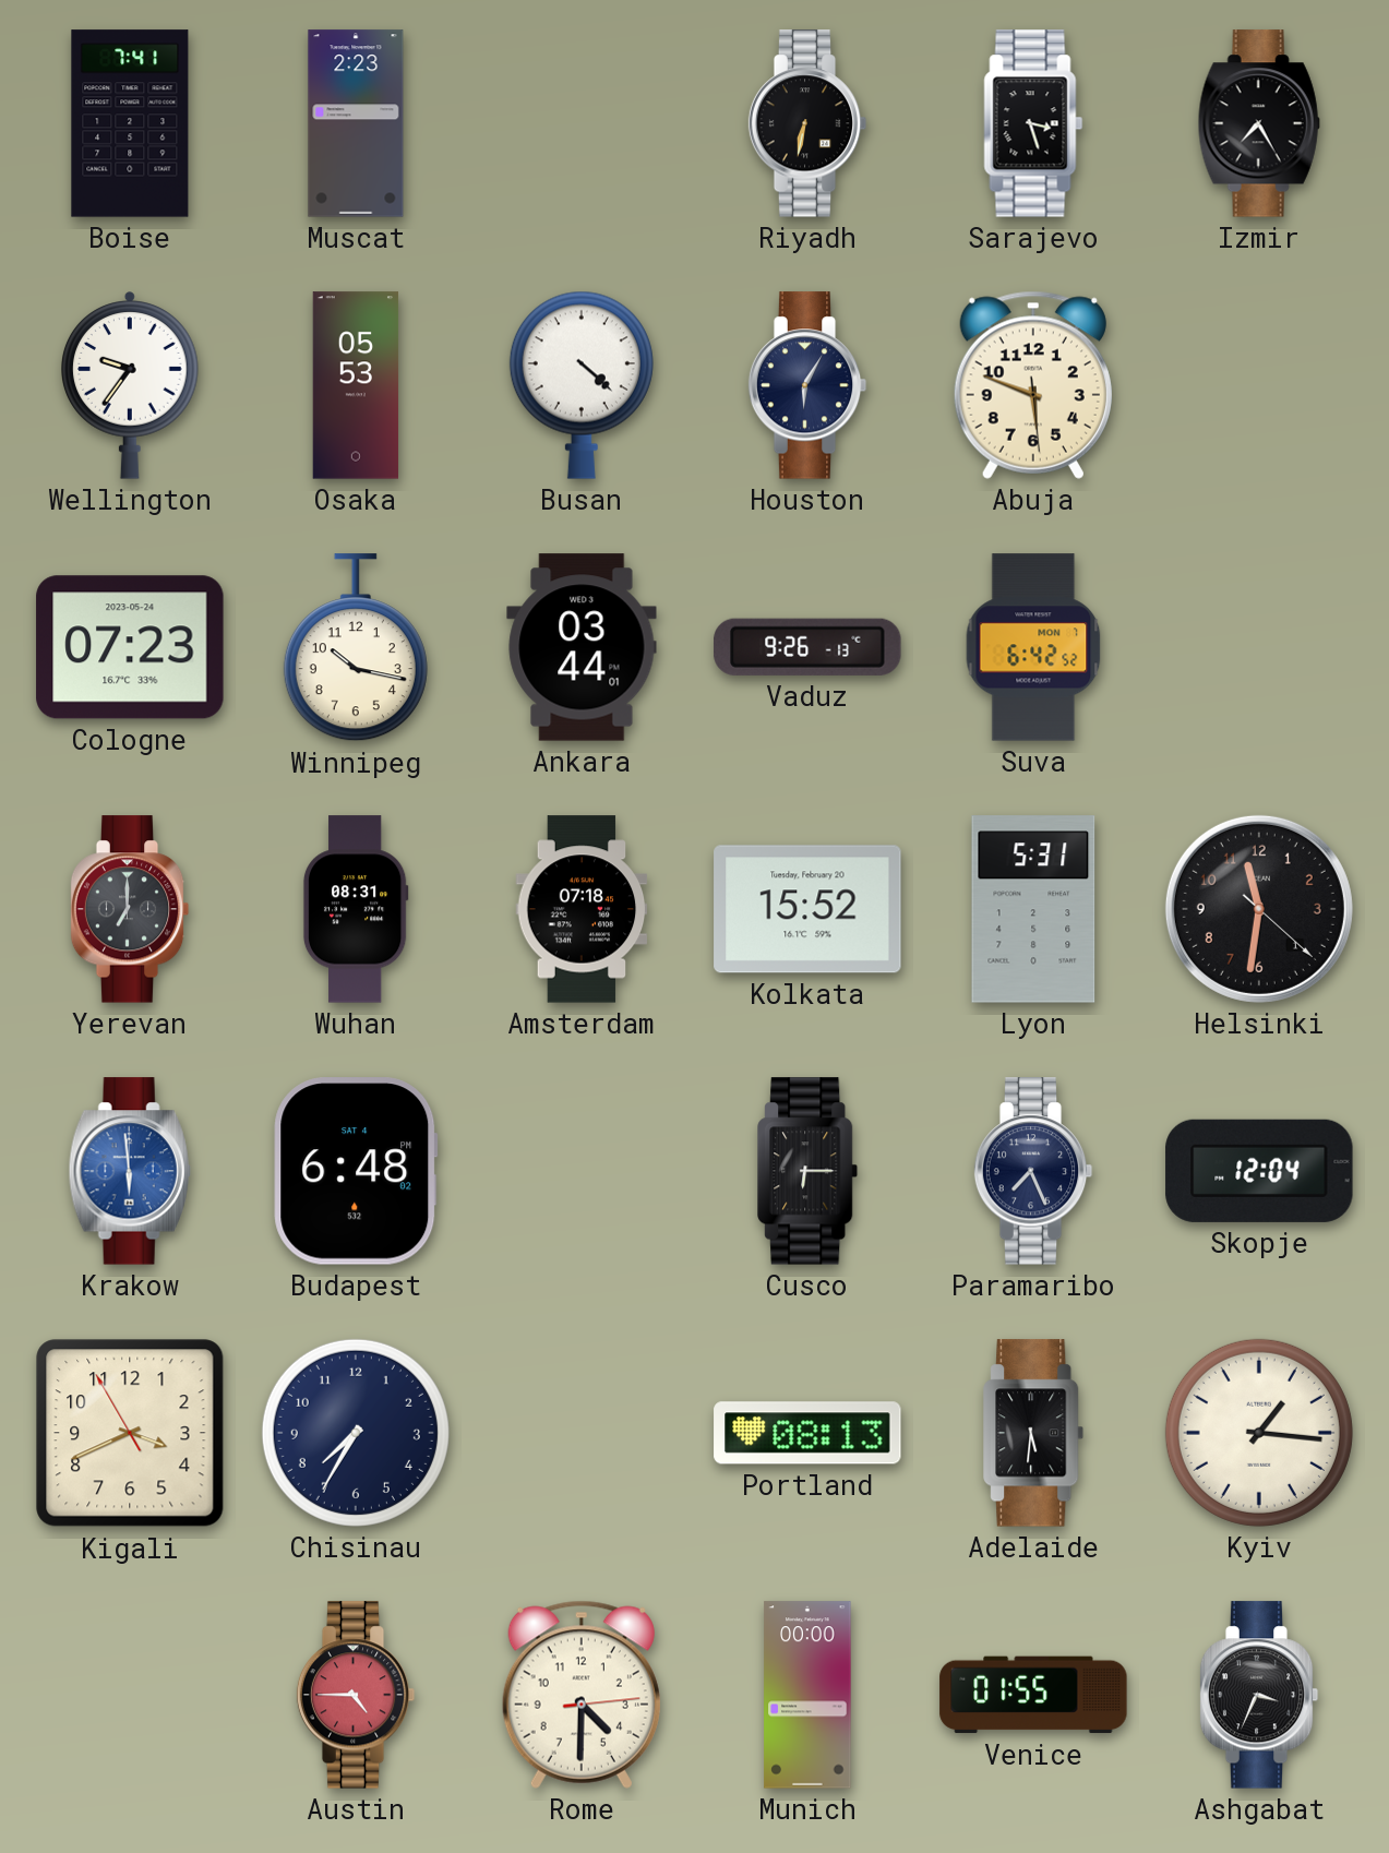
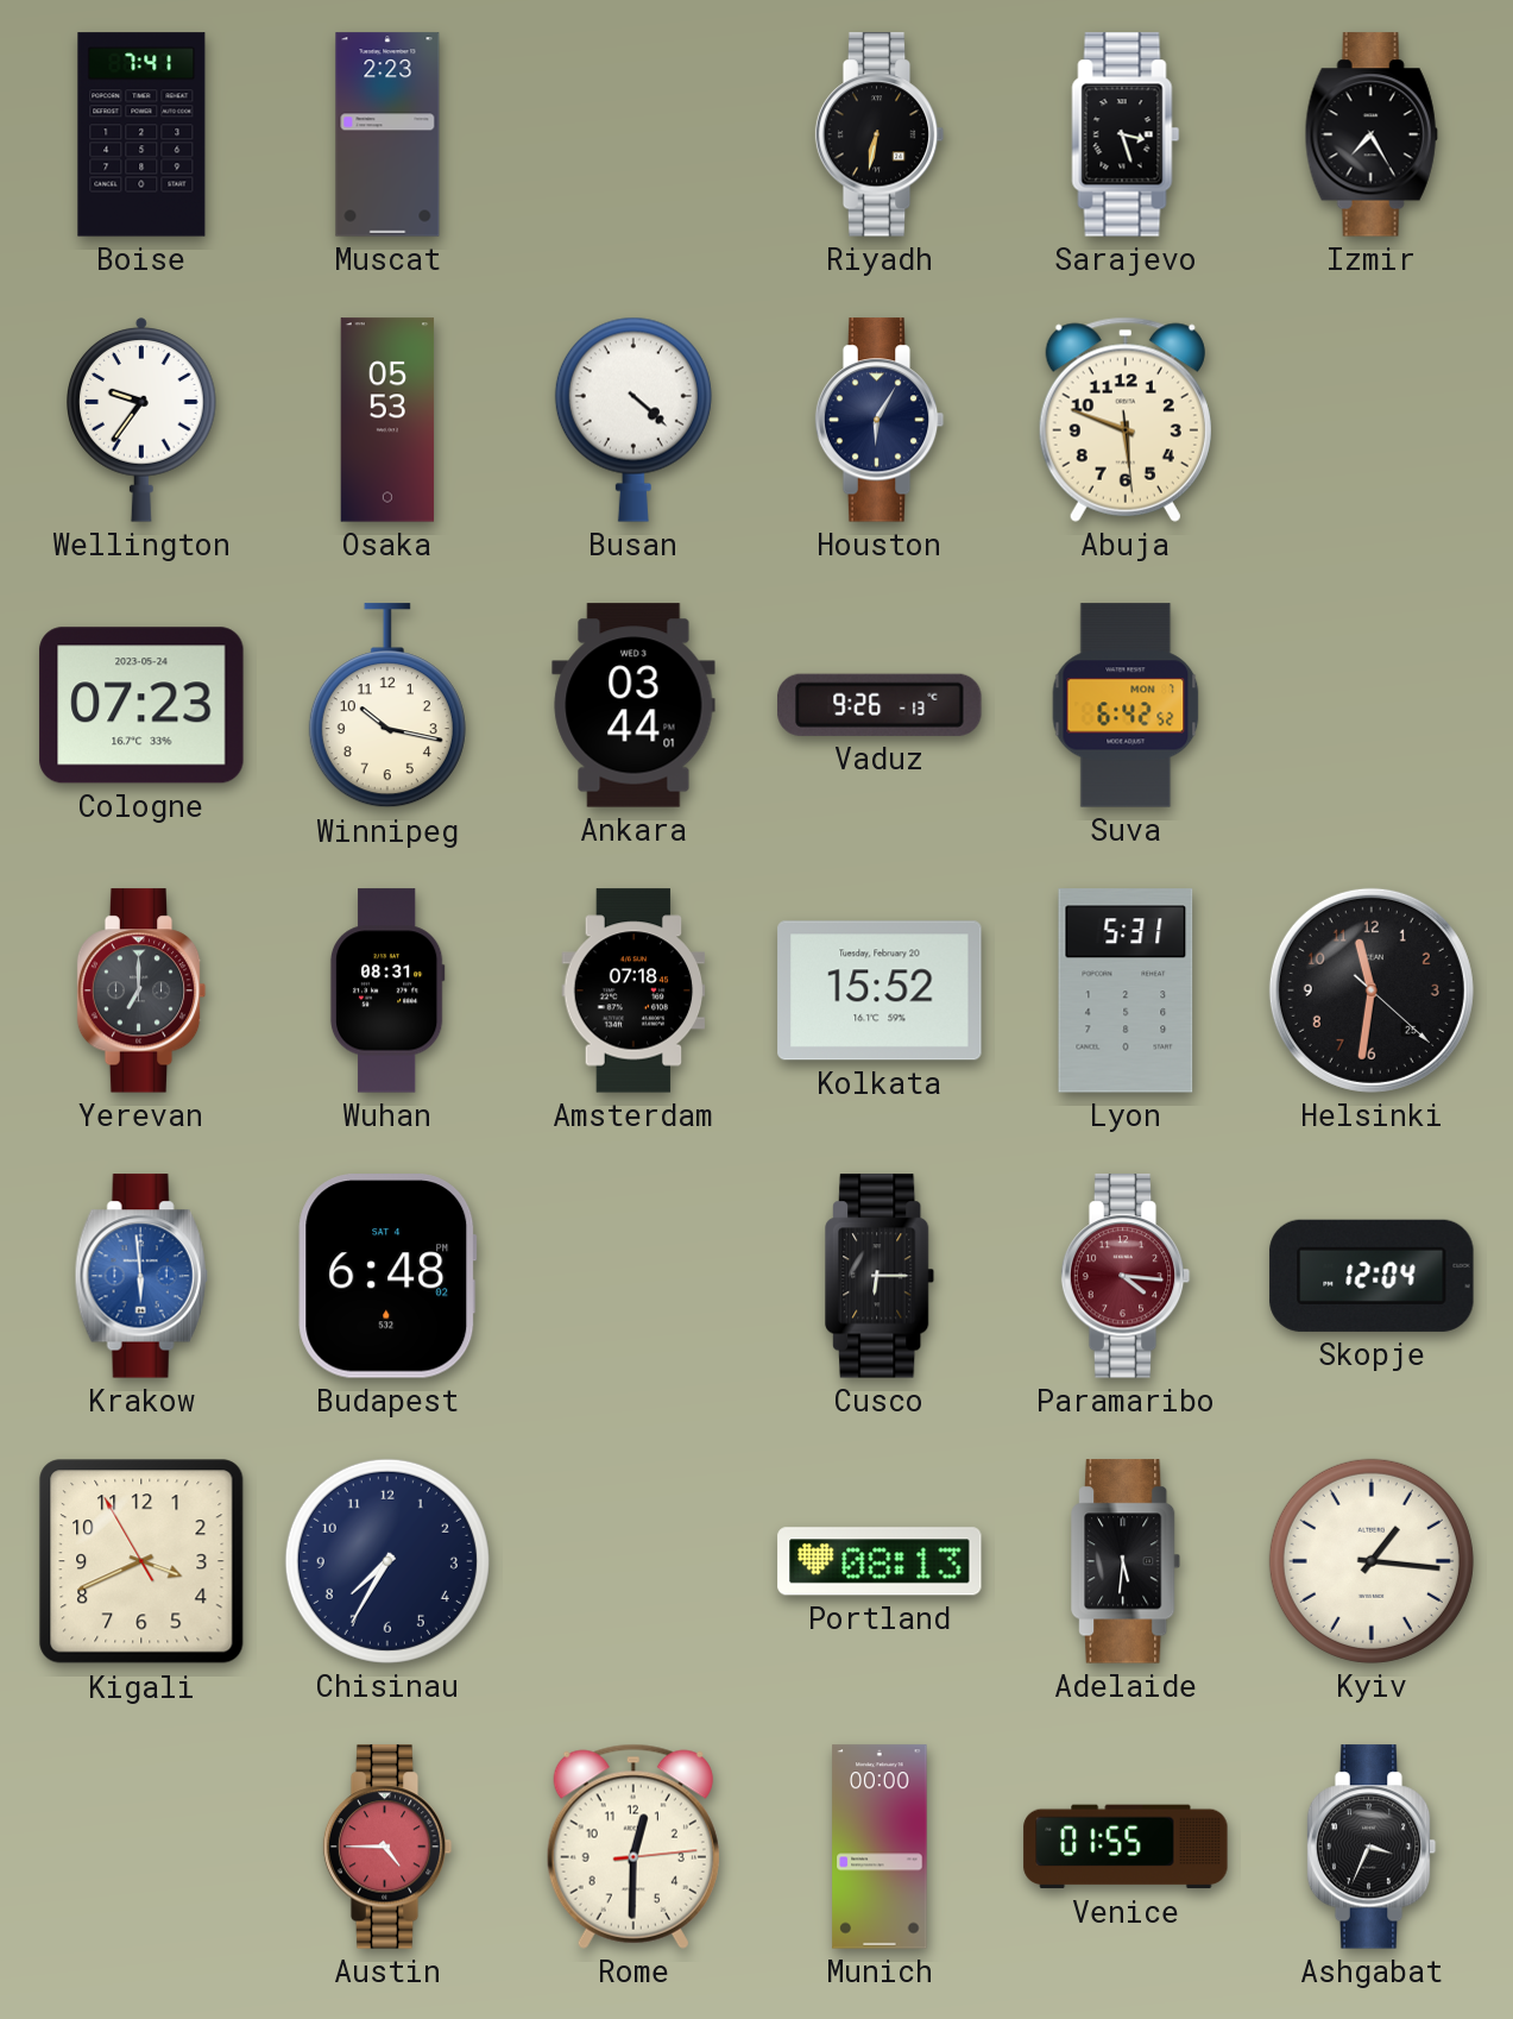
Helsinki date: 1 -> 25 (1372, 990)
Paramaribo: 7:26 -> 4:16 (1126, 1276)
Paramaribo dial: navy -> burgundy (1126, 1276)
Rome: 4:30 -> 12:30 (633, 1847)
